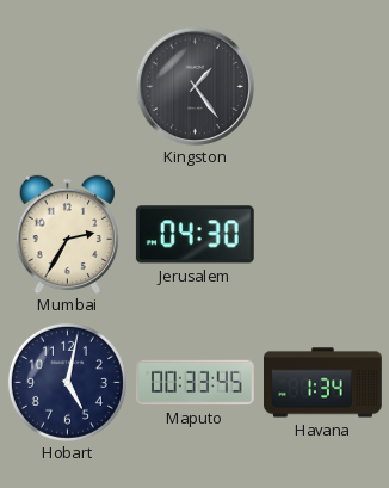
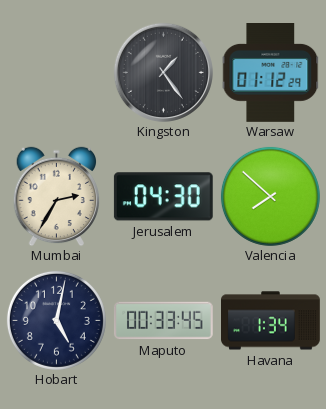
Warsaw: none -> 01:12 (271, 73)
Valencia: none -> 7:52 (270, 196)
